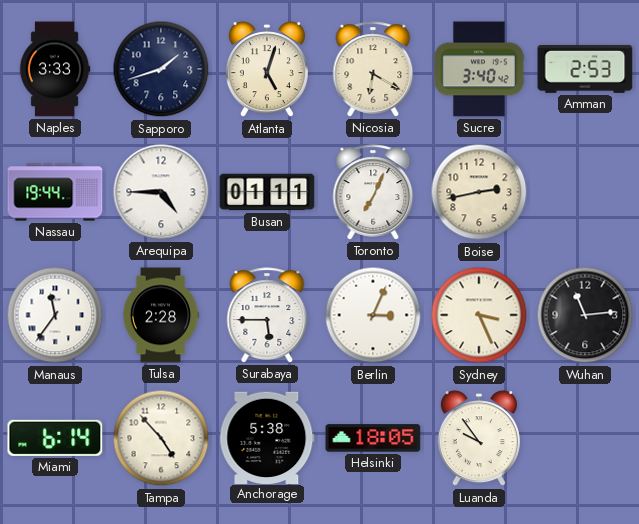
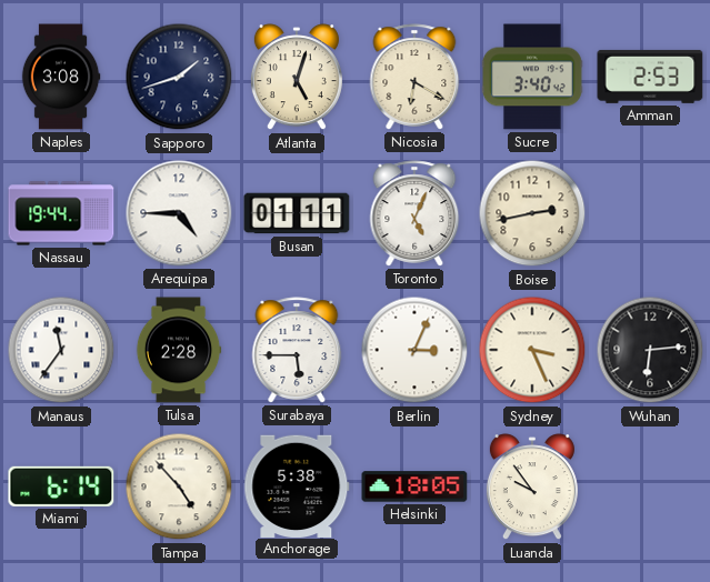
Naples: 3:33 -> 3:08 (61, 77)
Toronto: 7:04 -> 5:04 (414, 213)
Wuhan: 11:14 -> 6:14 (650, 350)
